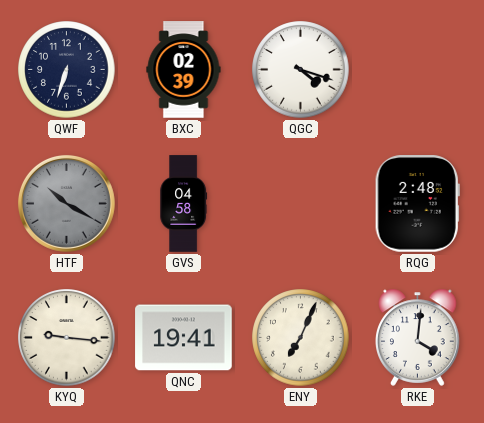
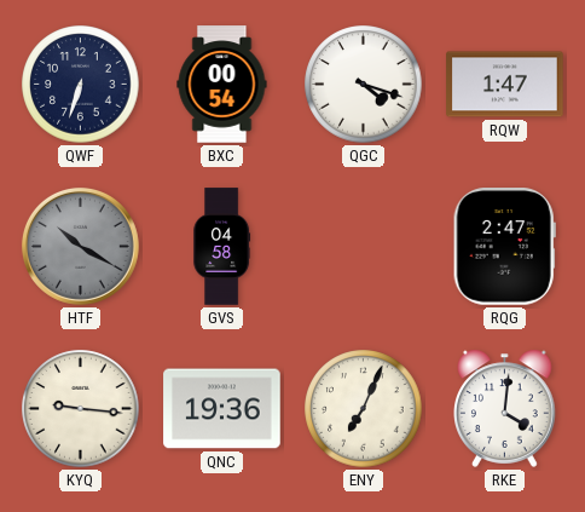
BXC: 02:39 -> 00:54 (222, 85)
RQW: none -> 1:47 (505, 85)
RQG: 2:48 -> 2:47 (504, 247)
QNC: 19:41 -> 19:36 (222, 409)
